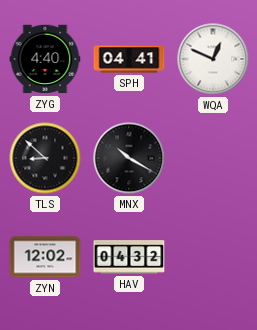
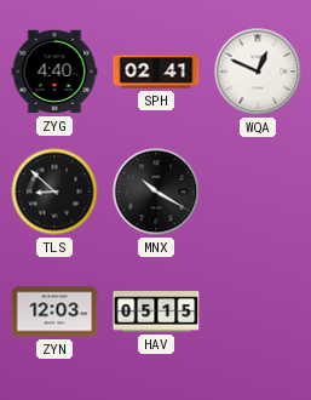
SPH: 04:41 -> 02:41 (156, 72)
ZYN: 12:02 -> 12:03 (54, 312)
HAV: 04:32 -> 05:15 (156, 312)
